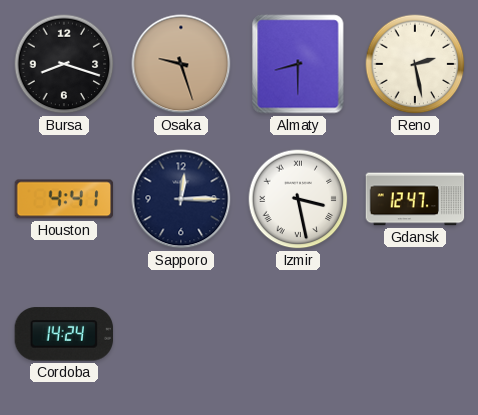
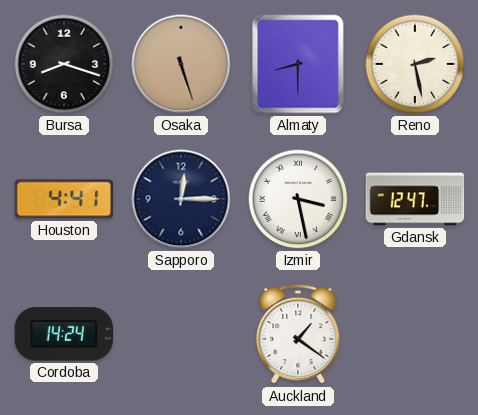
Osaka: 9:27 -> 5:27 (181, 64)
Auckland: none -> 1:21 (298, 334)
